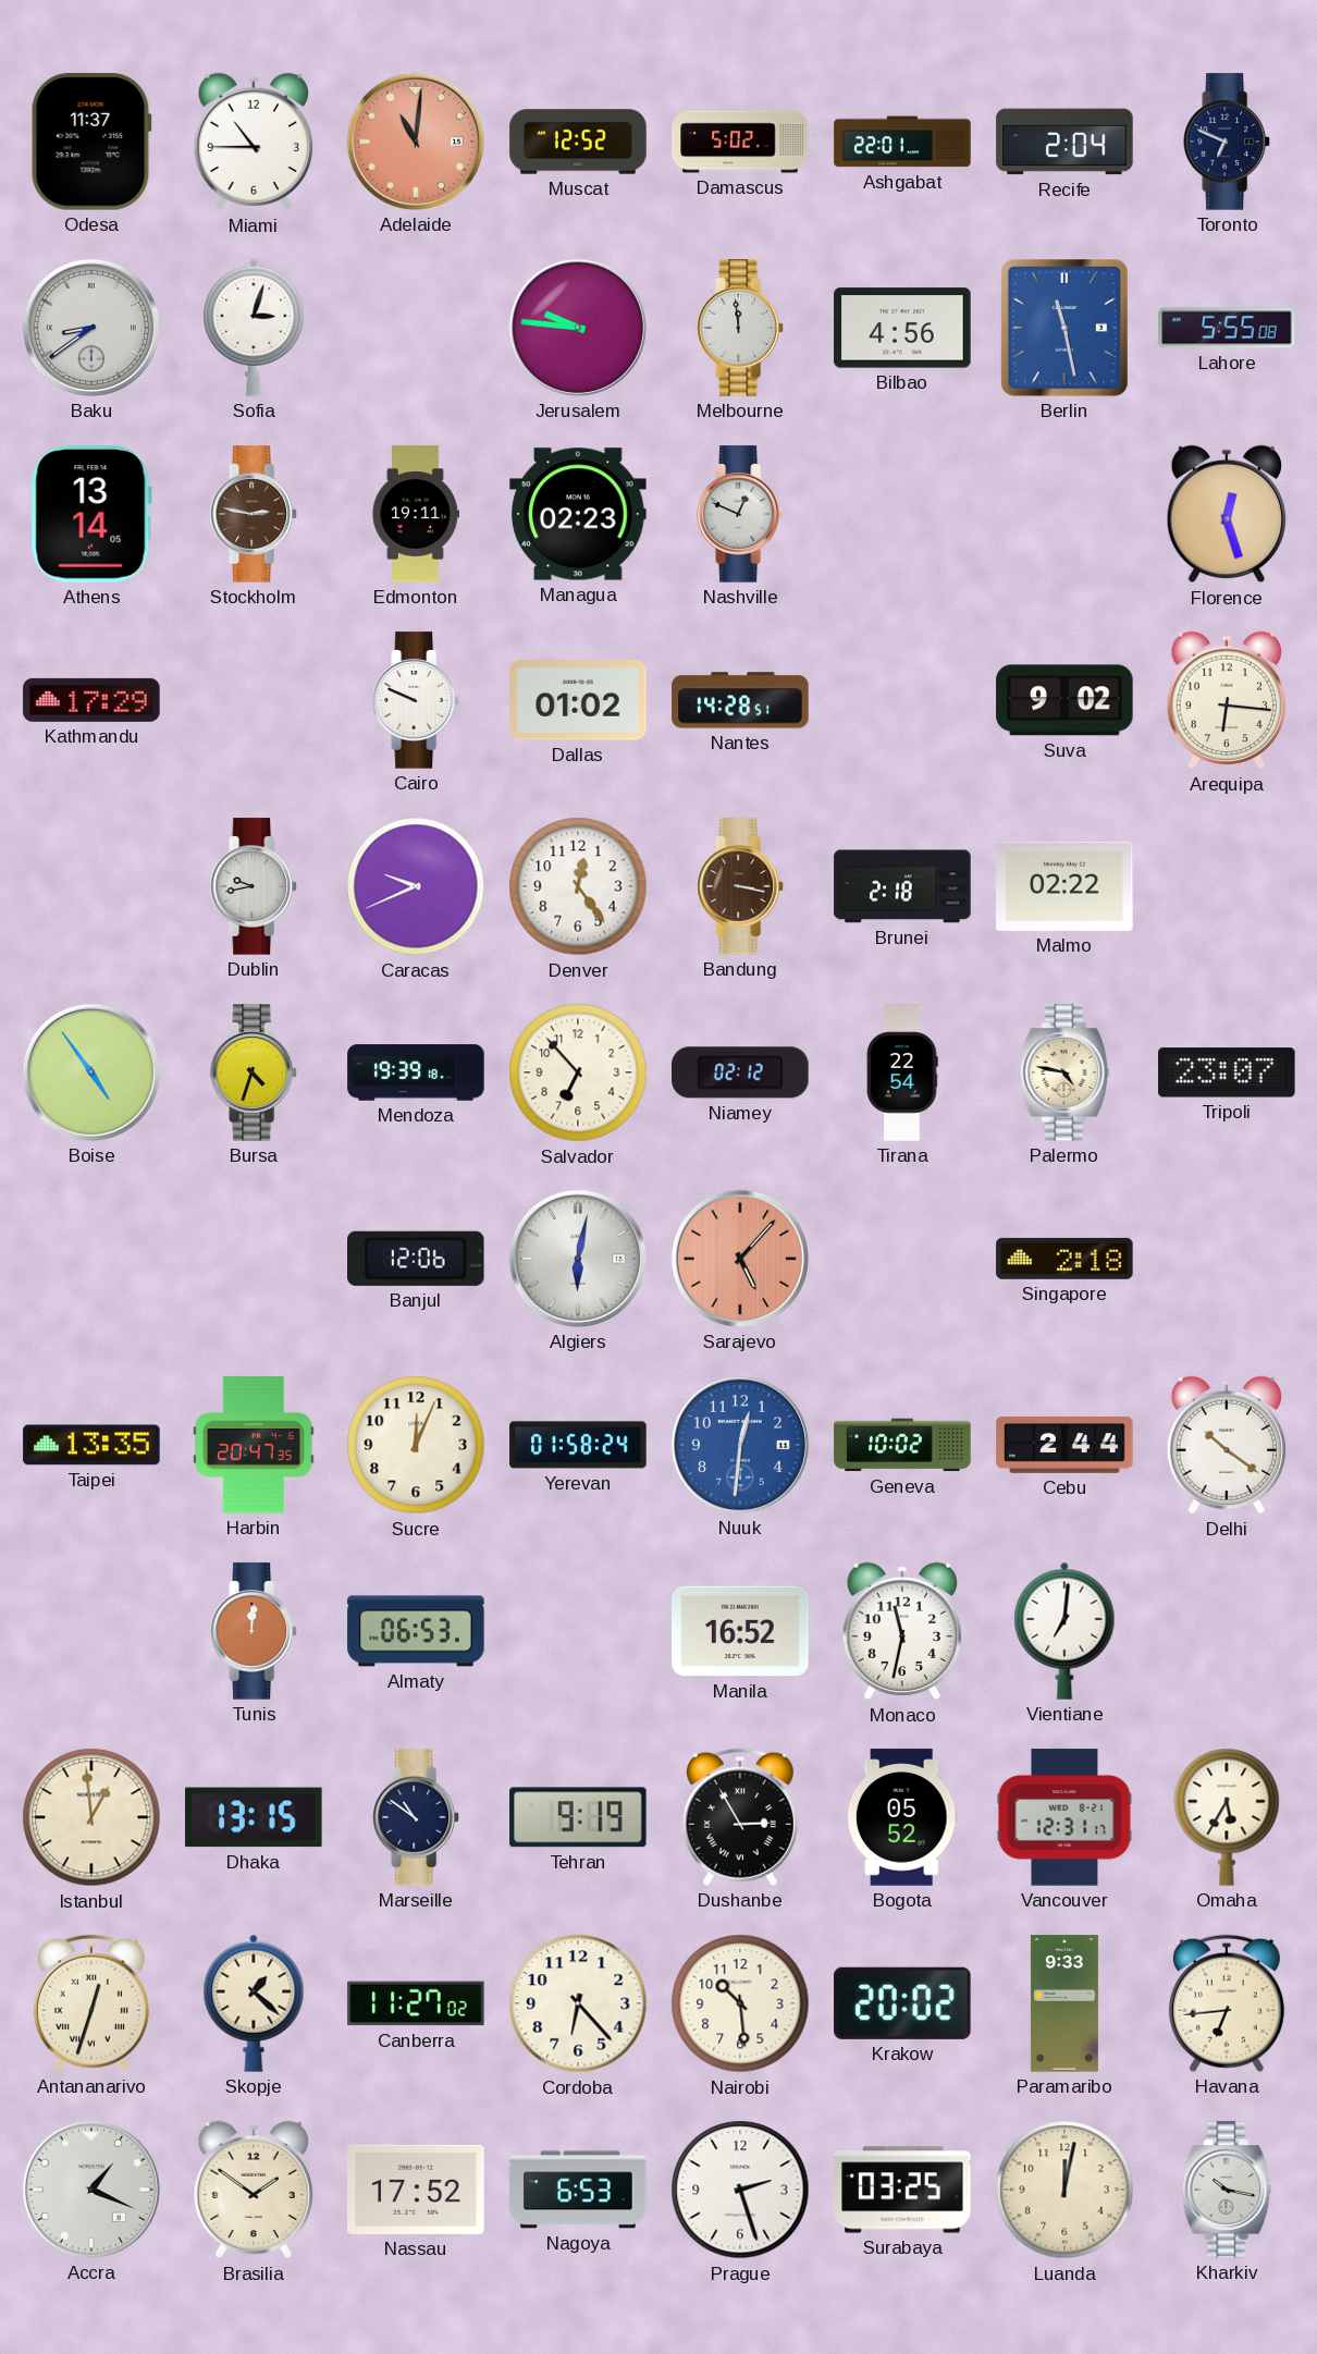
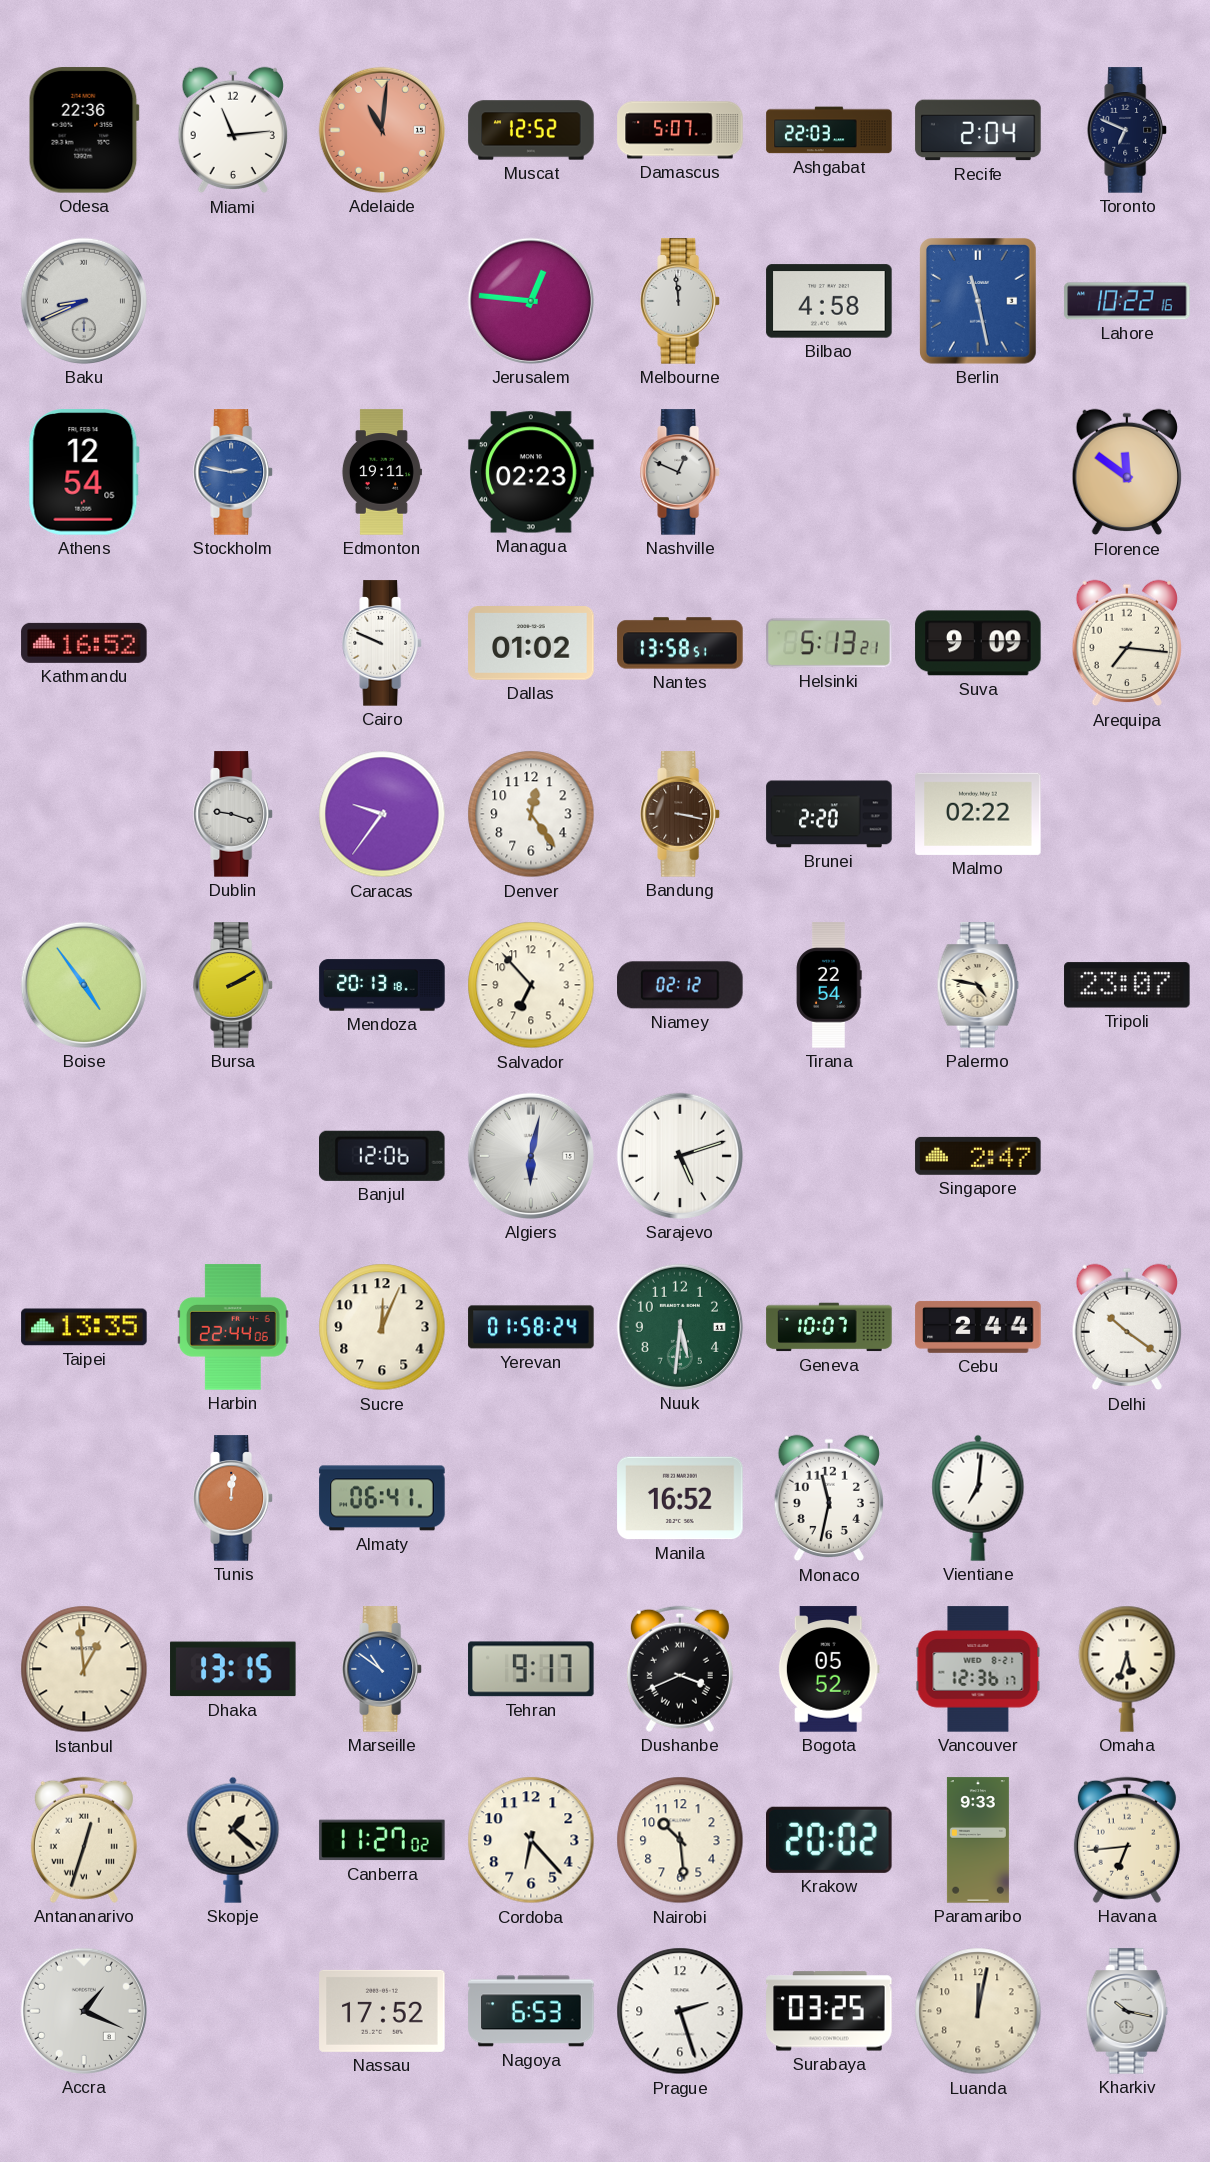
Odesa: 11:37 -> 22:36 (84, 130)
Miami: 10:45 -> 11:14 (232, 130)
Damascus: 5:02 -> 5:07 (680, 130)
Ashgabat: 22:01 -> 22:03 (829, 130)
Baku: 8:39 -> 8:41 (84, 301)
Sofia: 3:03 -> none (254, 328)
Jerusalem: 9:46 -> 12:46 (531, 301)
Bilbao: 4:56 -> 4:58 (829, 301)
Lahore: 5:55 -> 10:22 (1127, 301)
Athens: 13:14 -> 12:54 (84, 472)
Stockholm dial: brown -> blue (233, 472)
Florence: 12:27 -> 11:51 (1126, 472)
Kathmandu: 17:29 -> 16:52 (84, 643)
Nantes: 14:28 -> 13:58 (680, 643)
Helsinki: none -> 5:13 (829, 643)
Suva: 9:02 -> 9:09 (978, 643)
Arequipa: 6:16 -> 7:16 (1126, 643)
Dublin: 9:43 -> 9:18 (233, 814)
Caracas: 9:41 -> 9:36 (382, 814)
Brunei: 2:18 -> 2:20 (829, 814)
Bursa: 4:33 -> 2:10 (233, 985)
Mendoza: 19:39 -> 20:13 (382, 985)
Sarajevo: 5:07 -> 5:12 (680, 1156)
Sarajevo dial: salmon -> white (680, 1156)
Singapore: 2:18 -> 2:47 (978, 1156)
Harbin: 20:47 -> 22:44 (233, 1327)
Nuuk: 12:31 -> 5:31 (680, 1327)
Nuuk dial: blue -> green (680, 1327)
Geneva: 10:02 -> 10:07 (829, 1327)
Almaty: 06:53 -> 06:41 (382, 1498)
Marseille dial: navy -> blue (382, 1669)
Tehran: 9:19 -> 9:17 (531, 1669)
Dushanbe: 2:55 -> 3:41 (680, 1669)
Vancouver: 12:31 -> 12:36 (978, 1669)
Omaha: 5:35 -> 5:33 (1127, 1669)
Brasilia: 1:51 -> none (253, 2190)
